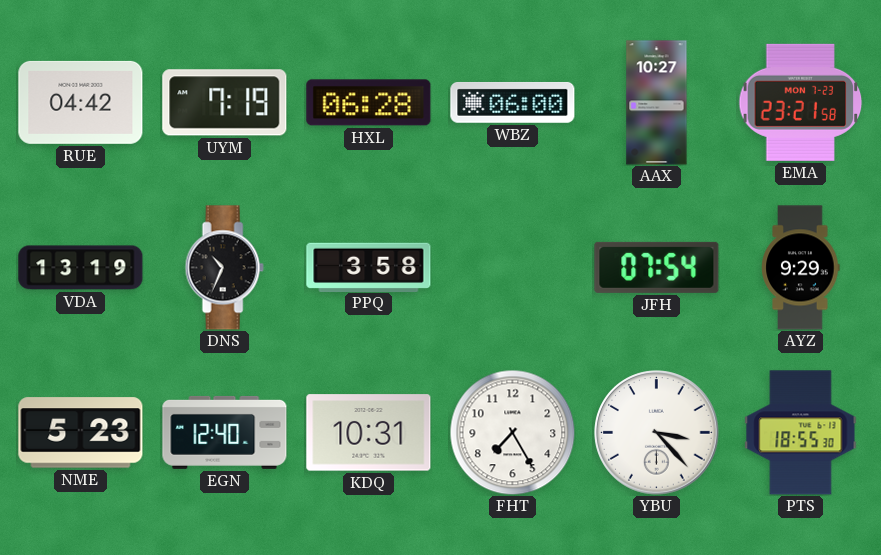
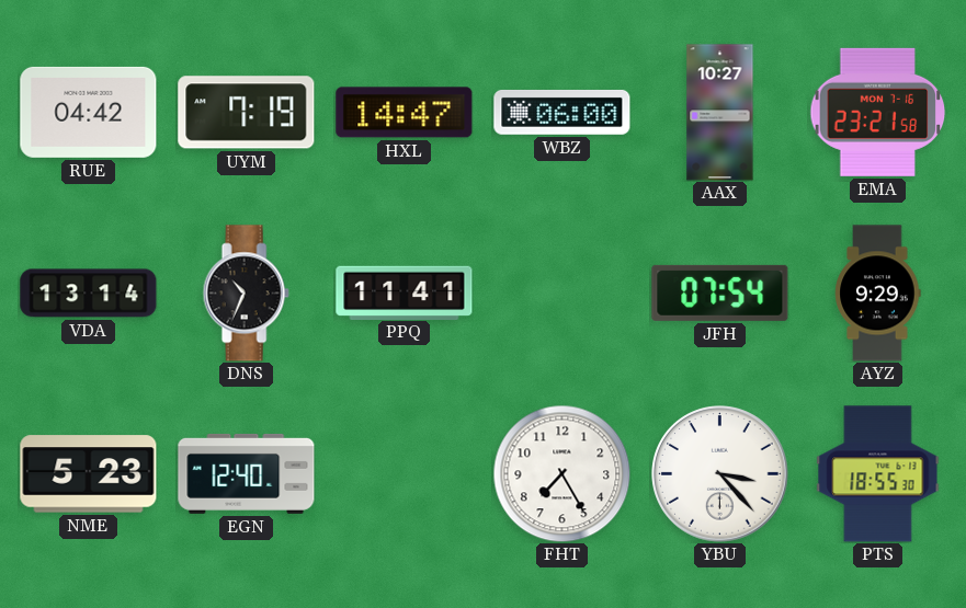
HXL: 06:28 -> 14:47 (405, 113)
EMA date: MON 7-23 -> MON 7-16 (877, 112)
VDA: 13:19 -> 13:14 (89, 294)
PPQ: 3:58 -> 11:41 (405, 292)
KDQ: 10:31 -> none (369, 433)
